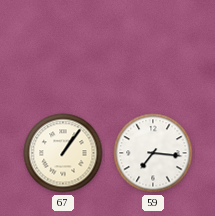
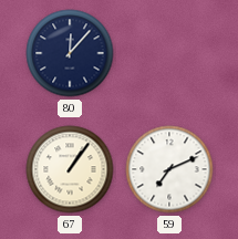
80: none -> 12:07 (70, 53)
59: 7:16 -> 7:11 (169, 169)
